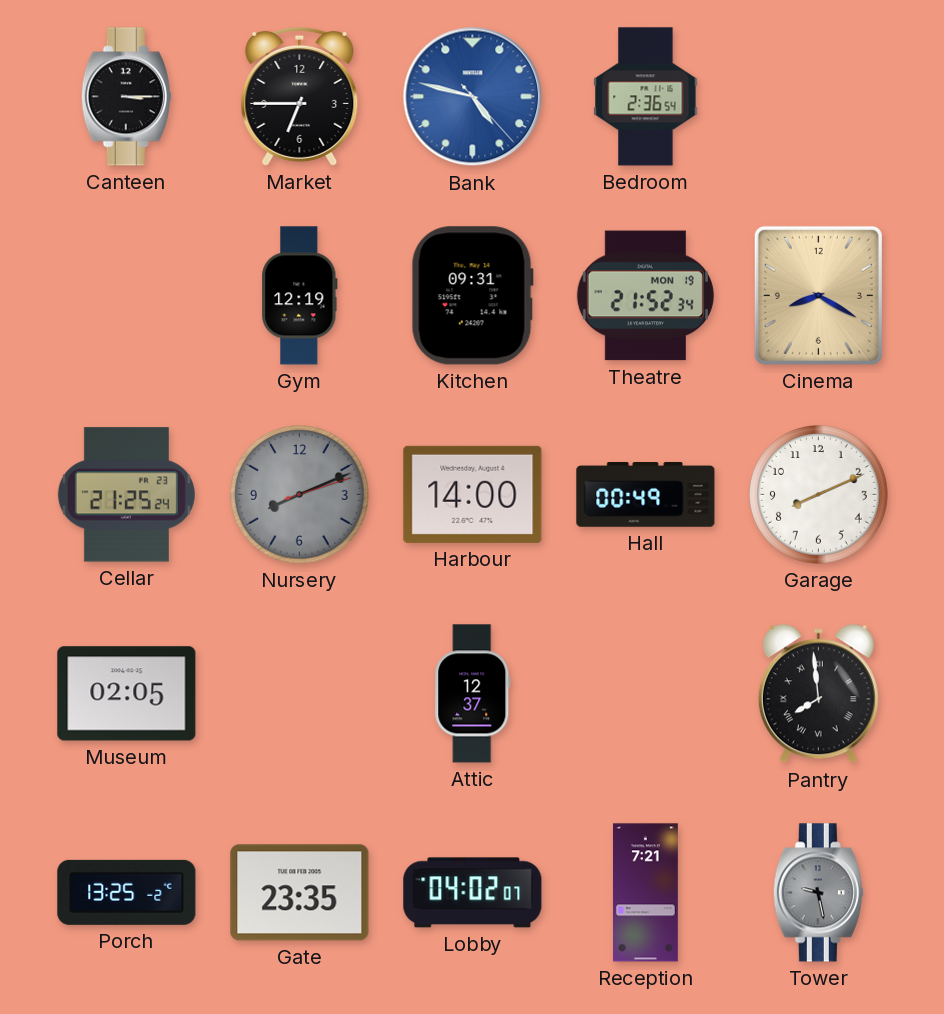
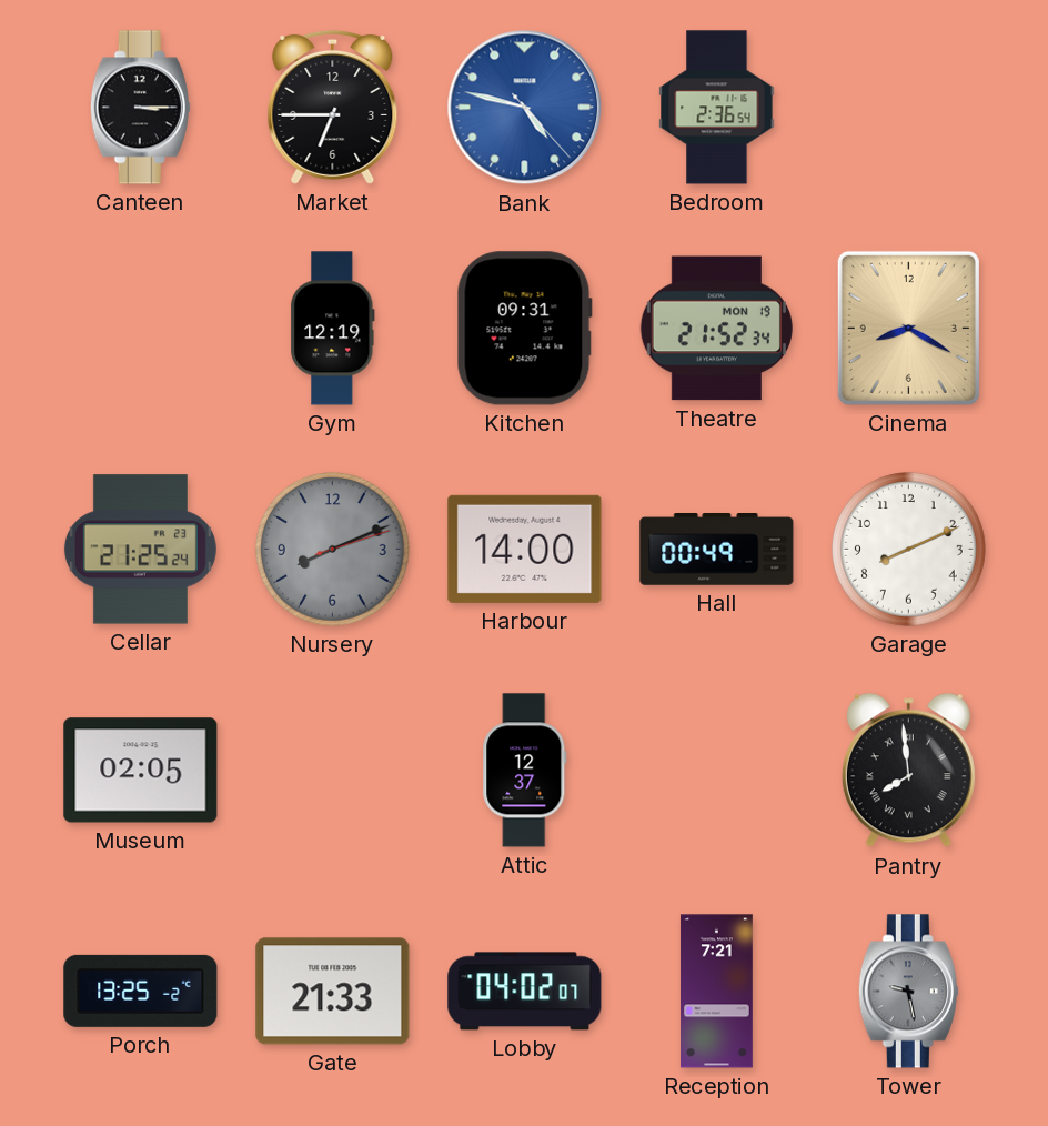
Gate: 23:35 -> 21:33 (333, 992)
